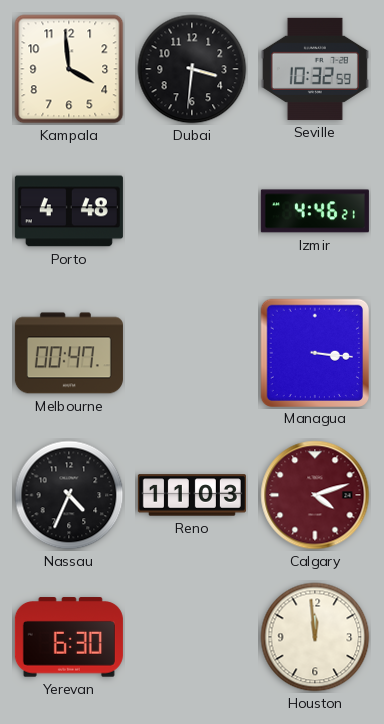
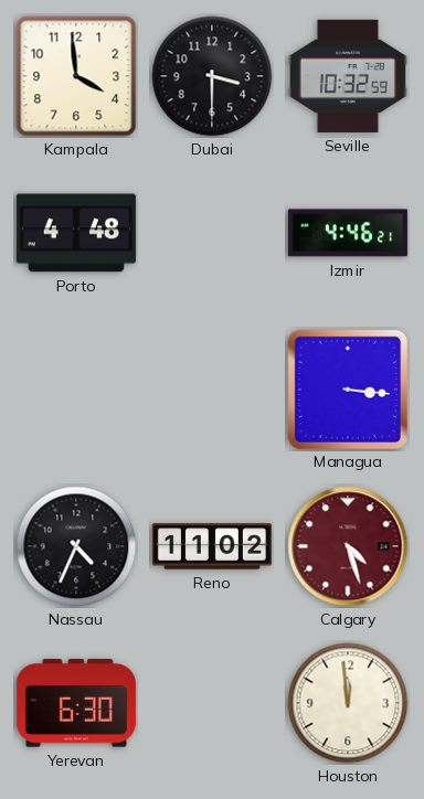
Dubai: 3:31 -> 3:30 (212, 76)
Melbourne: 00:47 -> none (69, 353)
Reno: 11:03 -> 11:02 (212, 546)
Calgary: 4:12 -> 4:27 (348, 546)
